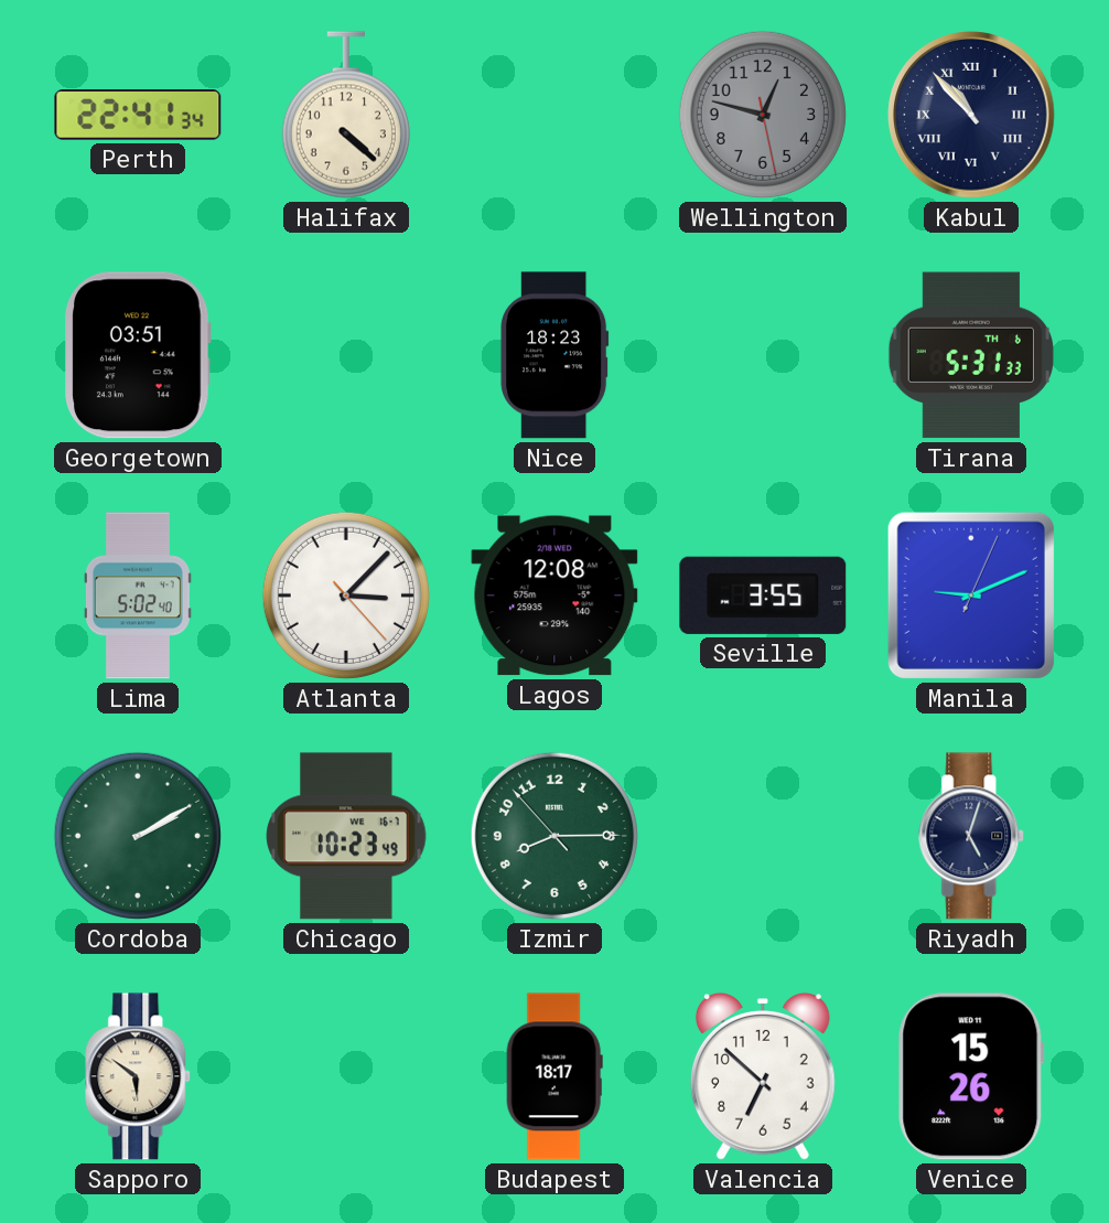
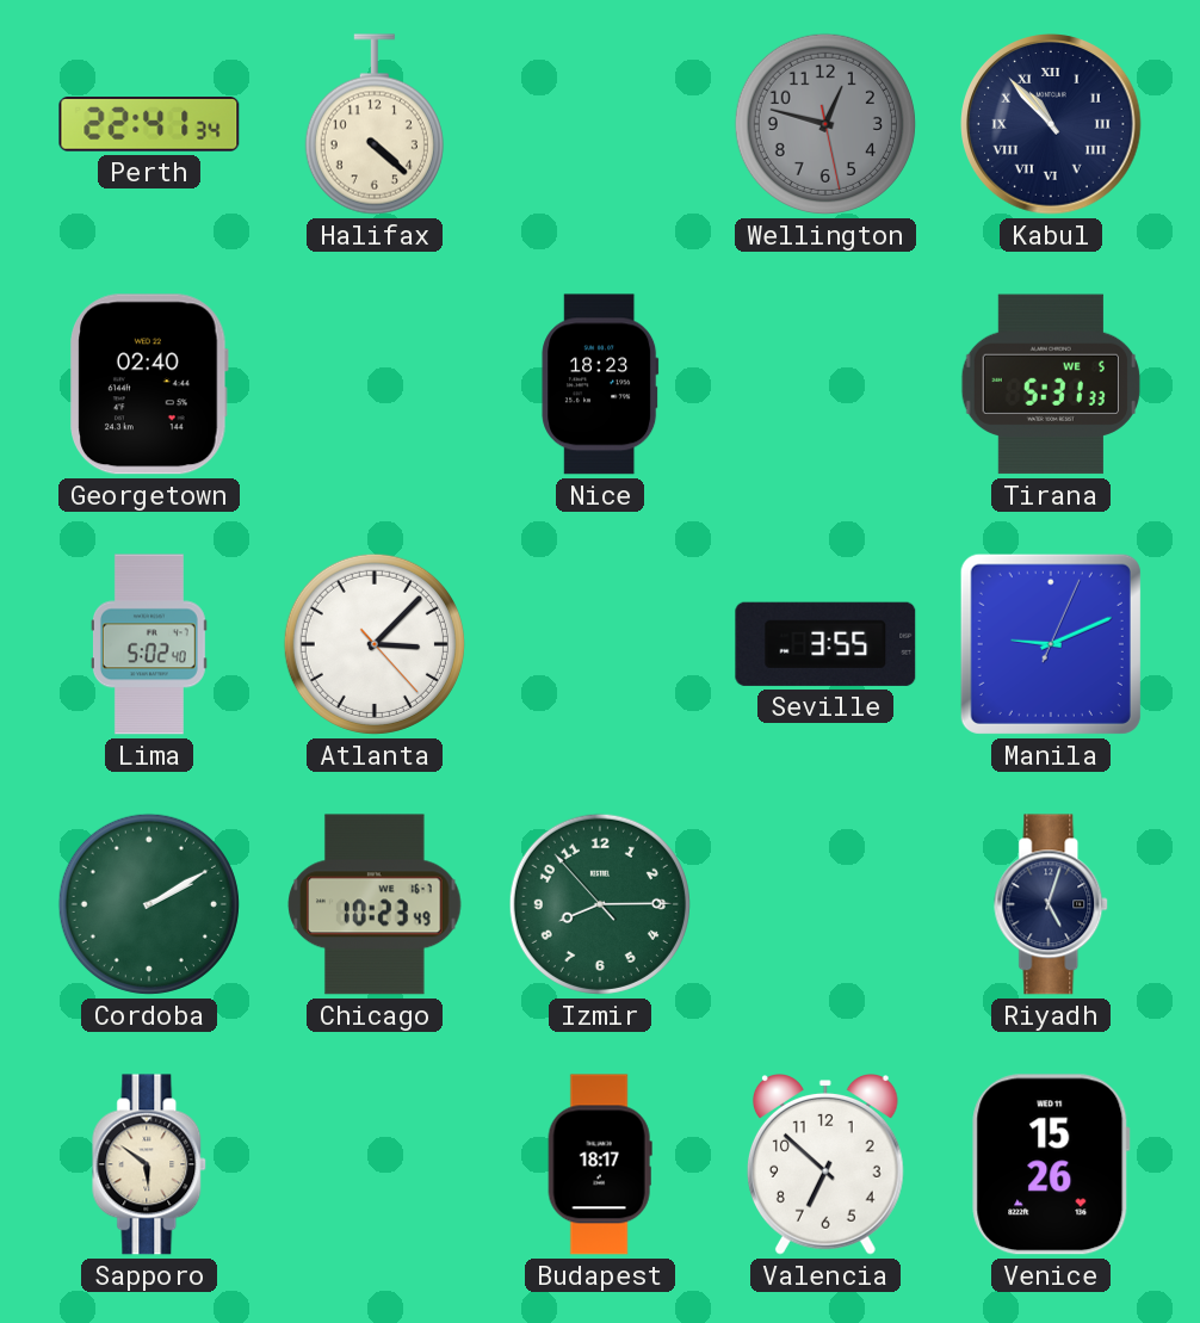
Georgetown: 03:51 -> 02:40 (149, 384)
Tirana date: TH 6 -> WE 5 (1051, 384)
Lagos: 12:08 -> none (554, 596)
